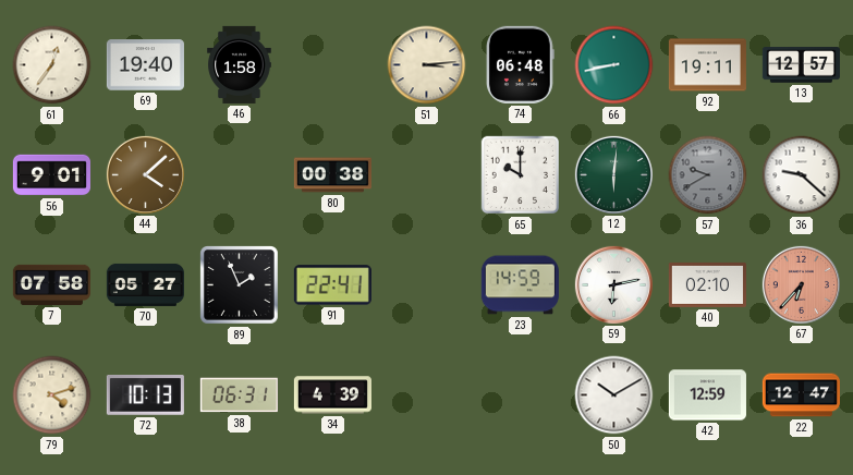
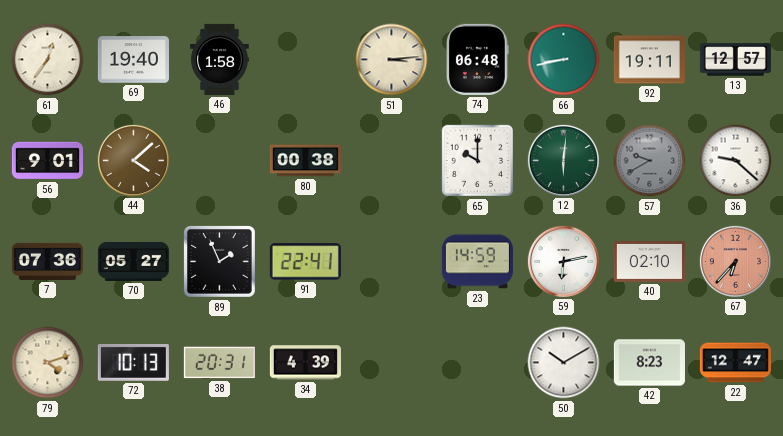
7: 07:58 -> 07:36 (47, 261)
38: 06:31 -> 20:31 (219, 363)
42: 12:59 -> 8:23 (649, 363)
